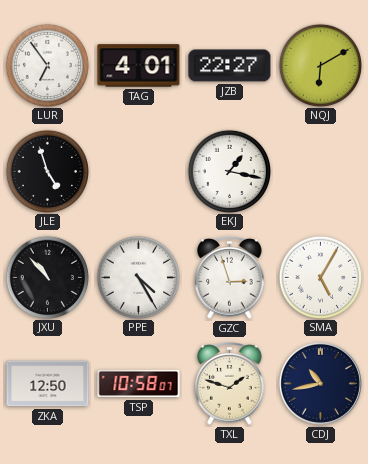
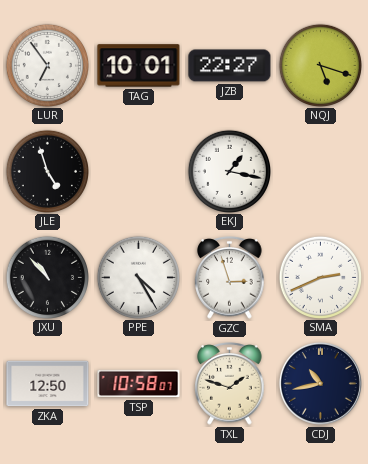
TAG: 4:01 -> 10:01 (139, 66)
NQJ: 6:10 -> 5:18 (320, 65)
SMA: 5:05 -> 2:41 (320, 277)
